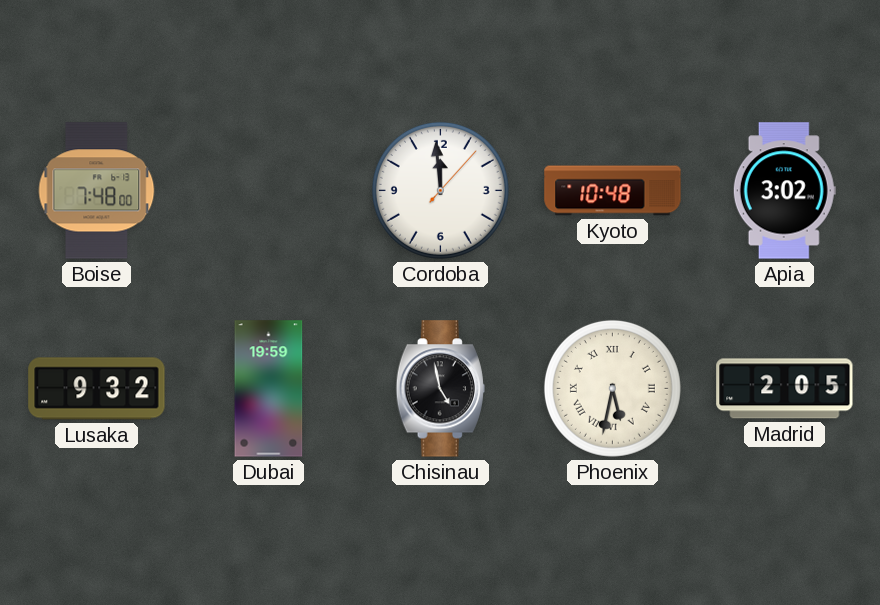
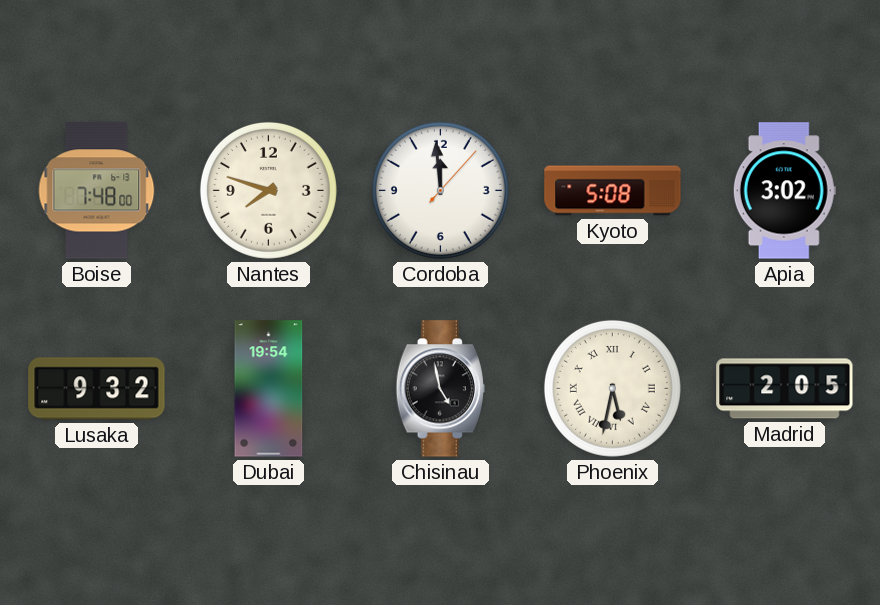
Nantes: none -> 7:48 (268, 190)
Kyoto: 10:48 -> 5:08 (613, 191)
Dubai: 19:59 -> 19:54 (269, 389)
